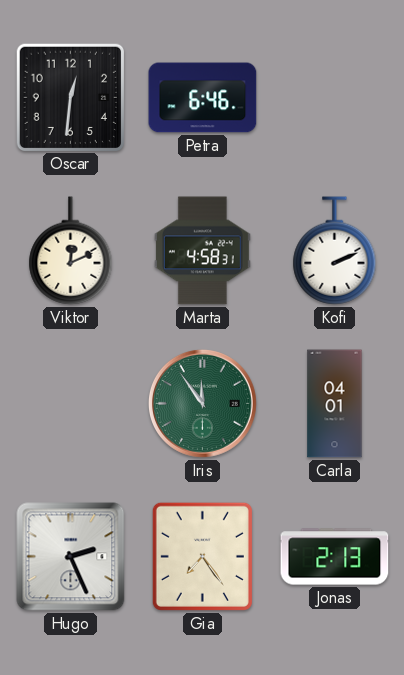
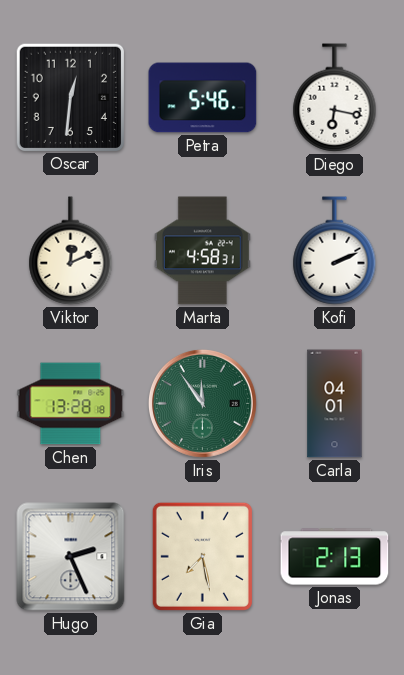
Petra: 6:46 -> 5:46 (203, 98)
Diego: none -> 6:17 (335, 98)
Chen: none -> 13:28 (71, 404)
Gia: 7:24 -> 7:28 (202, 556)
